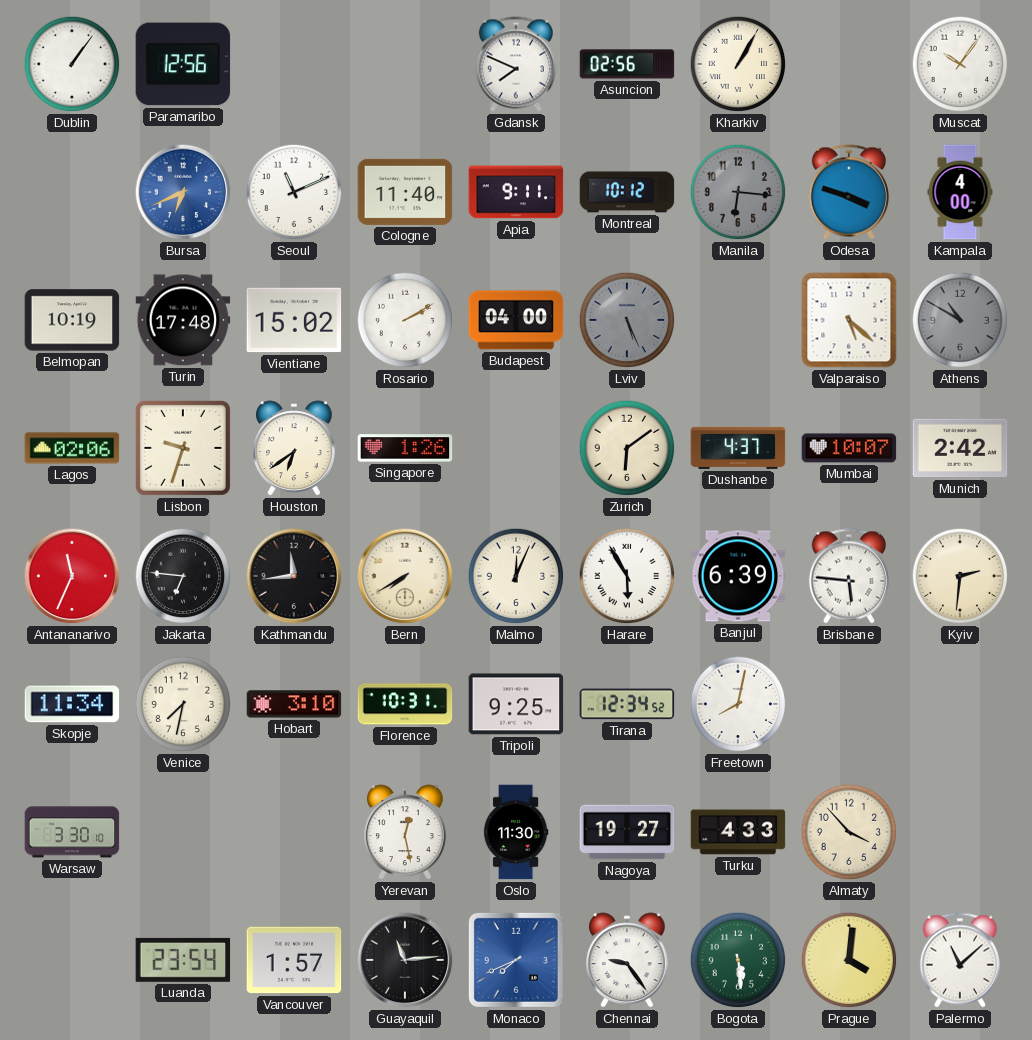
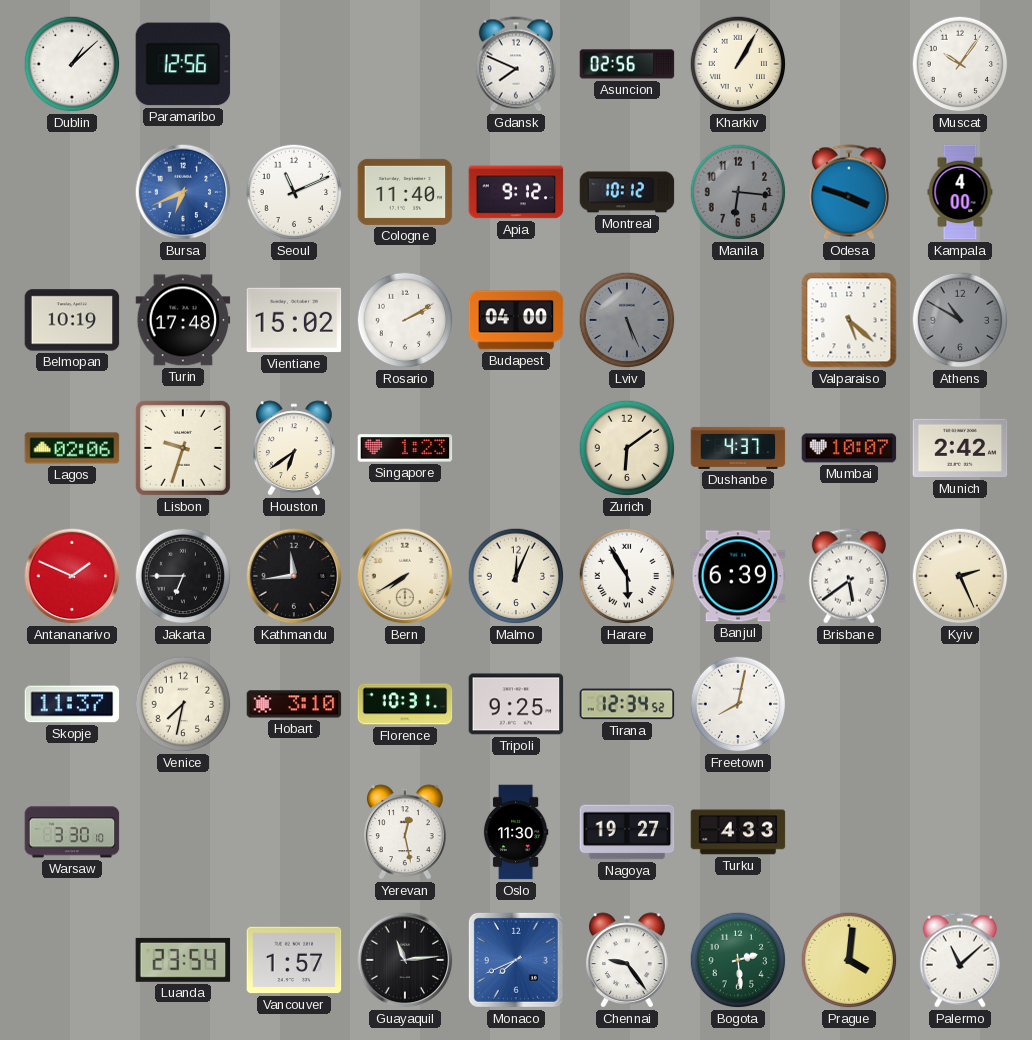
Dublin: 1:06 -> 1:08 (72, 64)
Apia: 9:11 -> 9:12 (516, 192)
Singapore: 1:26 -> 1:23 (405, 448)
Antananarivo: 11:34 -> 1:49 (72, 576)
Jakarta: 6:46 -> 6:45 (183, 576)
Brisbane: 5:46 -> 5:39 (849, 576)
Kyiv: 2:31 -> 2:26 (960, 576)
Skopje: 11:34 -> 11:37 (72, 704)
Almaty: 3:53 -> none (849, 832)
Bogota: 5:29 -> 2:29 (738, 960)
